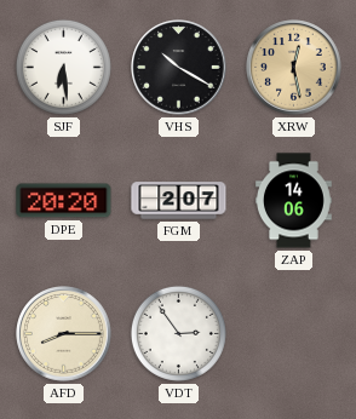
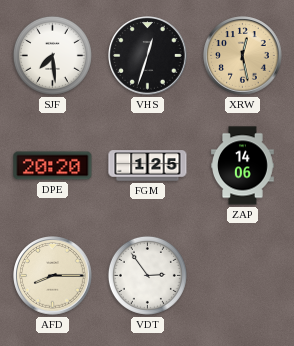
SJF: 6:29 -> 7:29 (52, 55)
VHS: 10:20 -> 12:33 (148, 56)
FGM: 2:07 -> 1:25 (148, 166)
